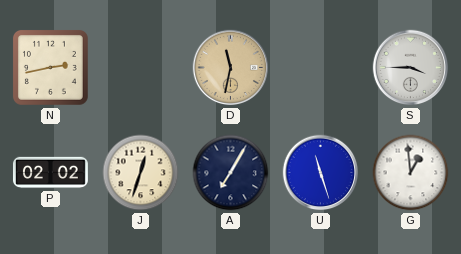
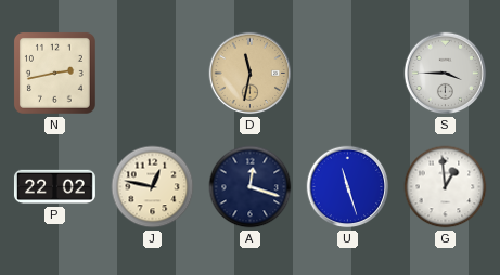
P: 02:02 -> 22:02 (54, 187)
J: 12:33 -> 12:47 (153, 187)
A: 7:05 -> 12:18 (251, 187)
